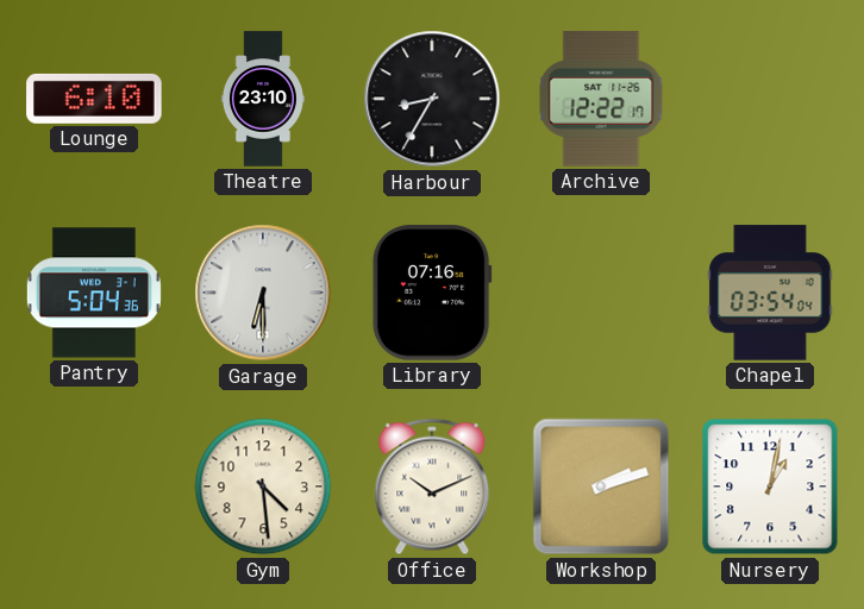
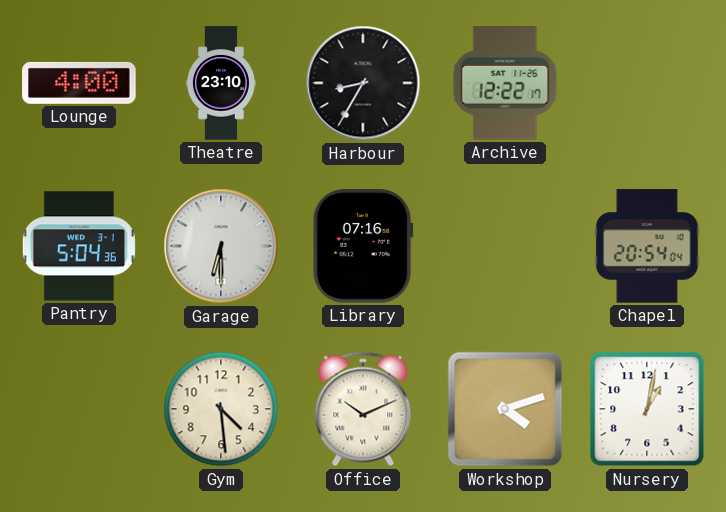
Lounge: 6:10 -> 4:00 (79, 83)
Chapel: 03:54 -> 20:54 (647, 246)
Workshop: 2:12 -> 4:12 (505, 409)
